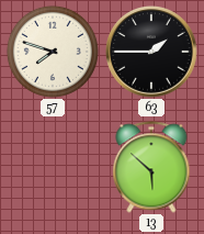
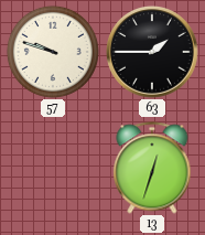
57: 7:48 -> 9:48 (53, 52)
13: 5:52 -> 12:33 (152, 168)
